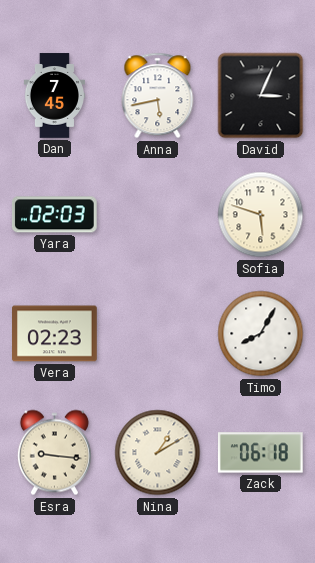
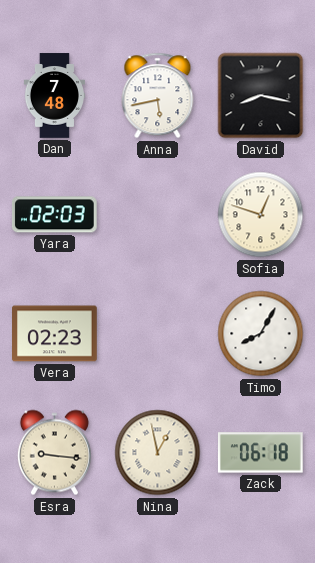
Dan: 7:45 -> 7:48 (54, 96)
David: 3:04 -> 8:17 (261, 96)
Sofia: 5:48 -> 12:48 (261, 215)
Nina: 1:10 -> 12:58 (158, 453)
